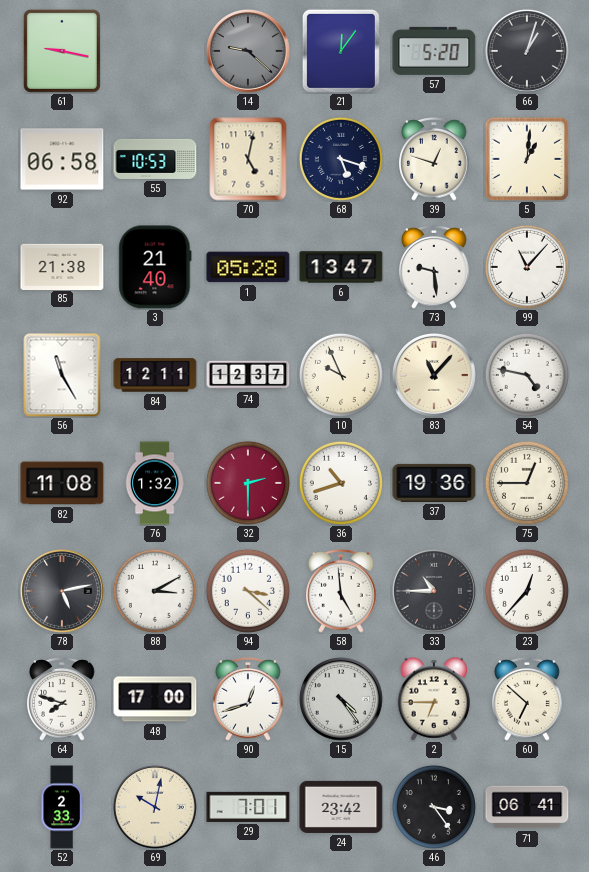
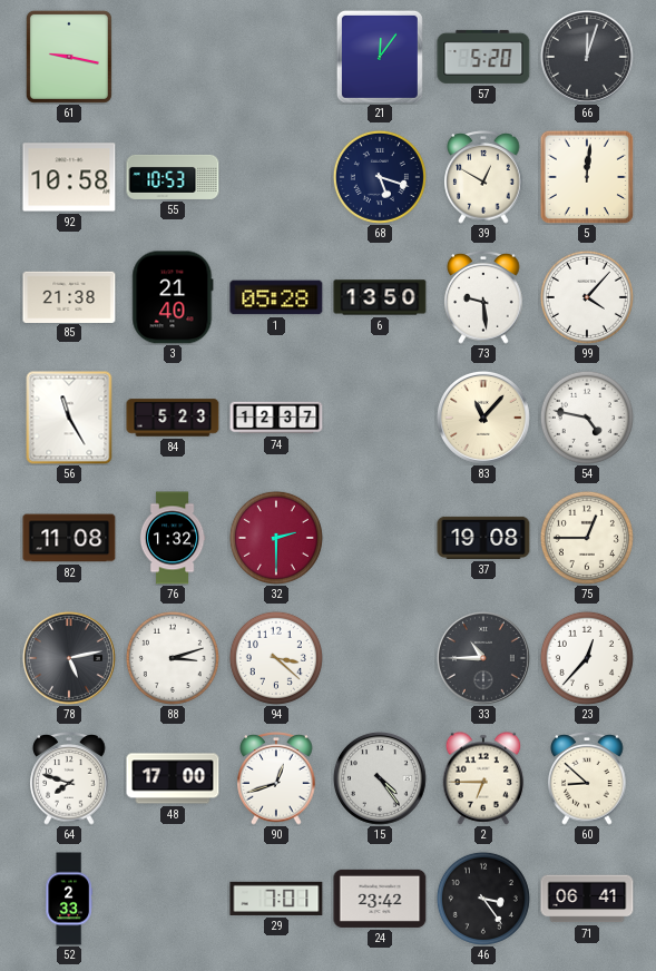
14: 9:22 -> none (248, 51)
66: 1:03 -> 12:03 (587, 57)
92: 06:58 -> 10:58 (69, 177)
70: 5:02 -> none (248, 159)
39: 12:48 -> 12:50 (483, 177)
5: 1:01 -> 12:01 (587, 177)
6: 13:47 -> 13:50 (380, 297)
99: 11:07 -> 4:07 (587, 297)
84: 12:11 -> 5:23 (173, 418)
10: 9:56 -> none (341, 375)
36: 10:42 -> none (341, 483)
37: 19:36 -> 19:08 (483, 538)
88: 3:10 -> 3:12 (173, 658)
58: 4:59 -> none (341, 591)
60: 6:52 -> 8:52 (587, 778)
69: 10:02 -> none (155, 807)
